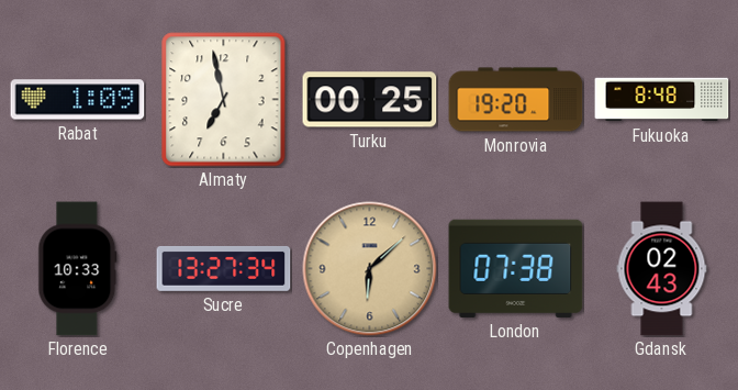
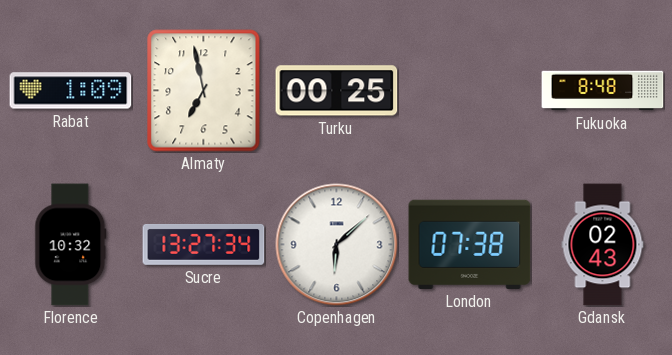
Monrovia: 19:20 -> none (516, 100)
Florence: 10:33 -> 10:32 (71, 245)
Copenhagen dial: champagne -> white (337, 245)
